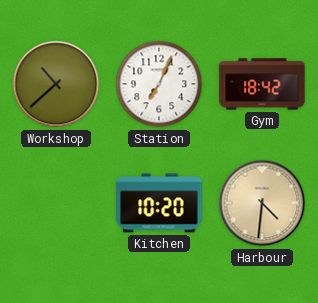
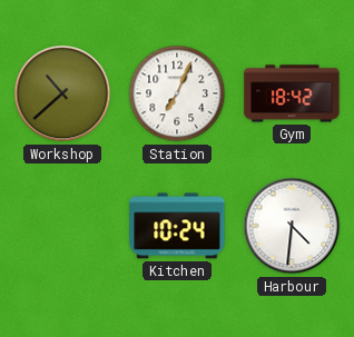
Kitchen: 10:20 -> 10:24 (177, 226)
Harbour dial: champagne -> white (292, 226)
